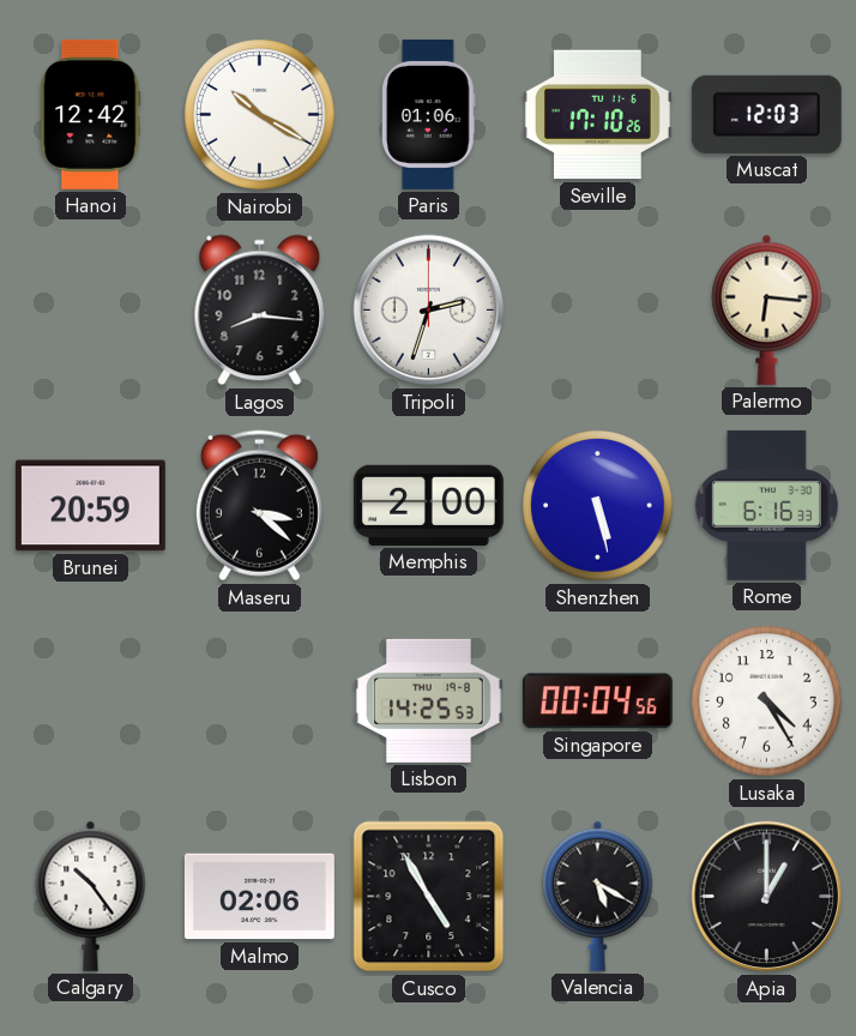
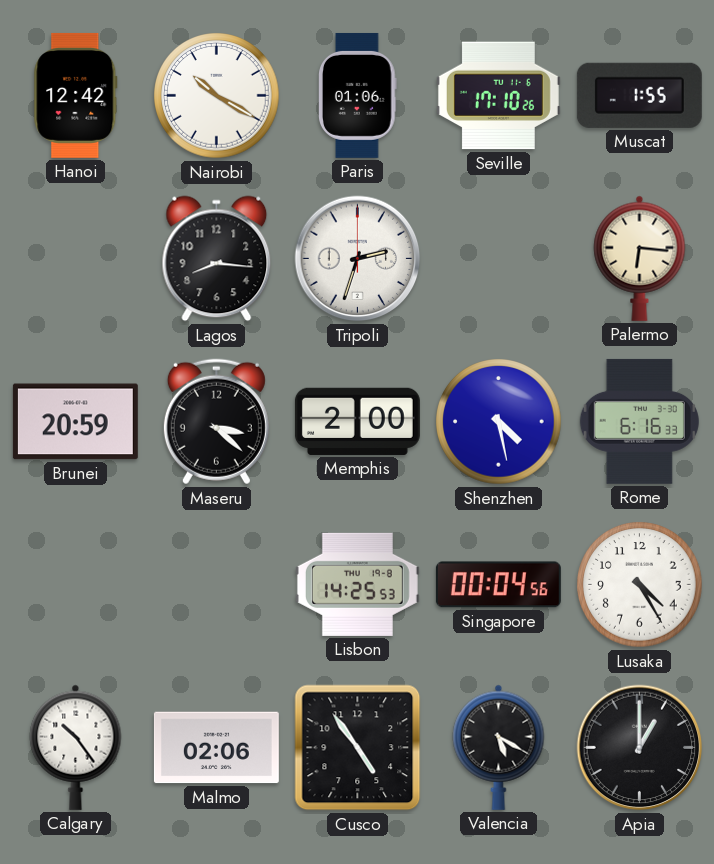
Muscat: 12:03 -> 1:55 (639, 95)
Shenzhen: 5:28 -> 4:28 (499, 422)
Cusco: 4:55 -> 4:54 (358, 748)
